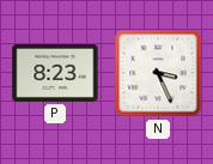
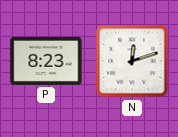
N: 3:26 -> 12:12 (132, 61)
